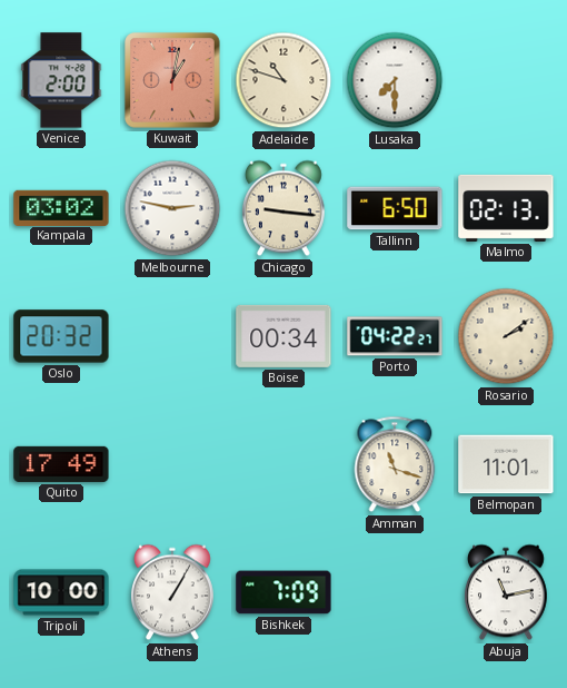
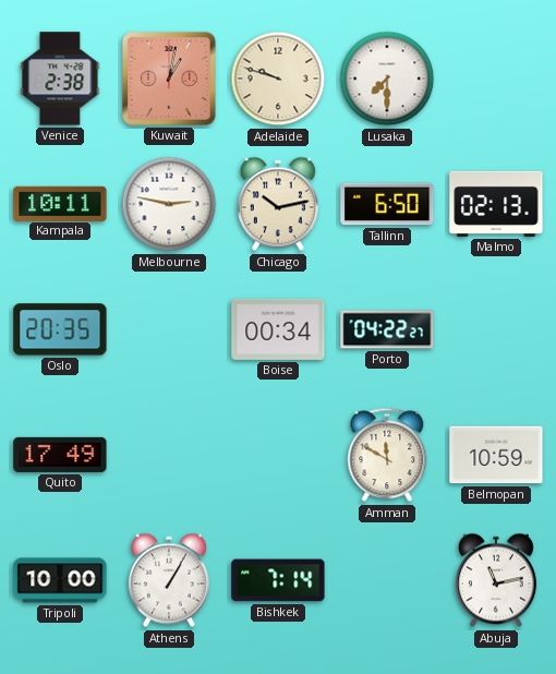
Venice: 2:00 -> 2:38 (60, 79)
Adelaide: 10:48 -> 9:48 (278, 79)
Kampala: 03:02 -> 10:11 (60, 203)
Chicago: 9:16 -> 10:13 (278, 204)
Oslo: 20:32 -> 20:35 (60, 329)
Rosario: 2:09 -> none (506, 336)
Amman: 11:18 -> 11:50 (387, 455)
Belmopan: 11:01 -> 10:59 (496, 455)
Bishkek: 7:09 -> 7:14 (278, 580)
